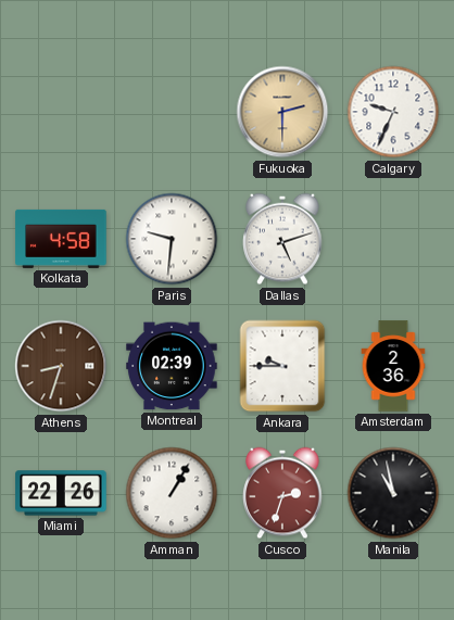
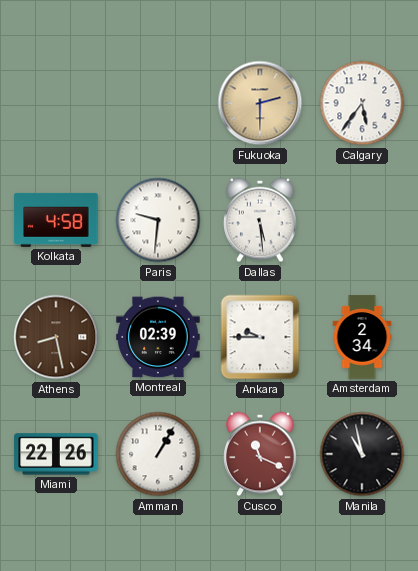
Calgary: 9:34 -> 5:36 (362, 103)
Dallas: 5:12 -> 5:29 (260, 220)
Athens: 8:33 -> 8:28 (56, 337)
Amsterdam: 2:36 -> 2:34 (362, 337)
Cusco: 2:33 -> 11:19 (260, 454)
